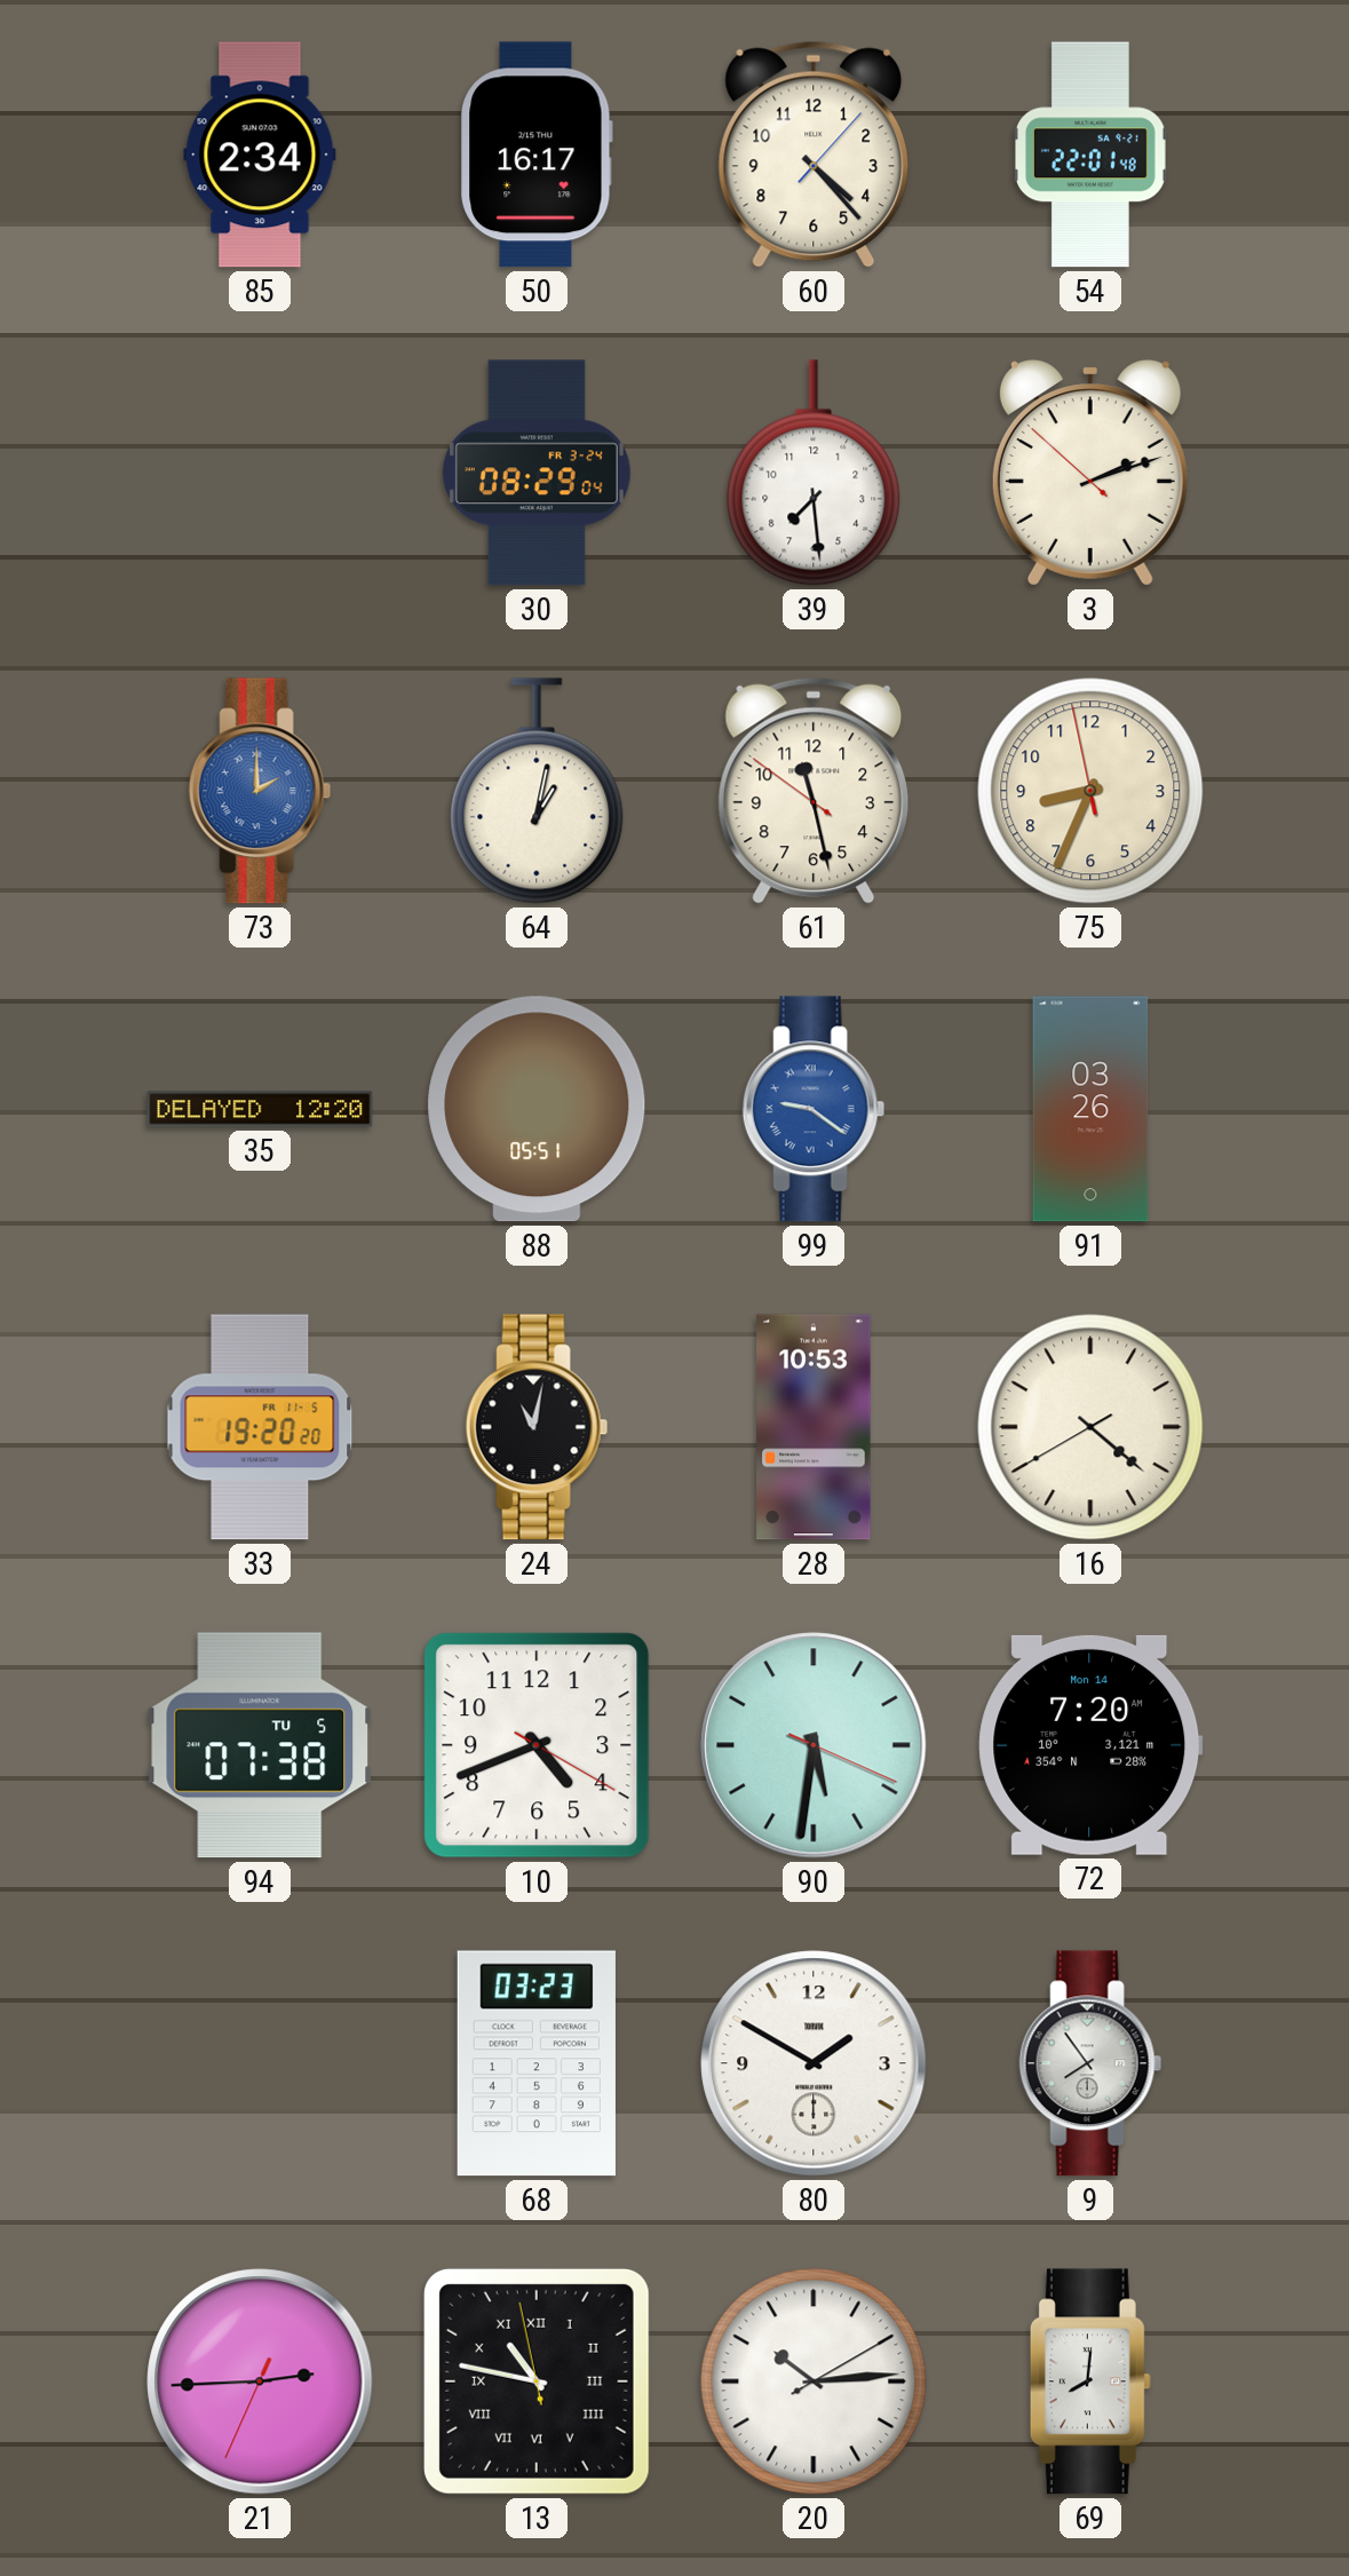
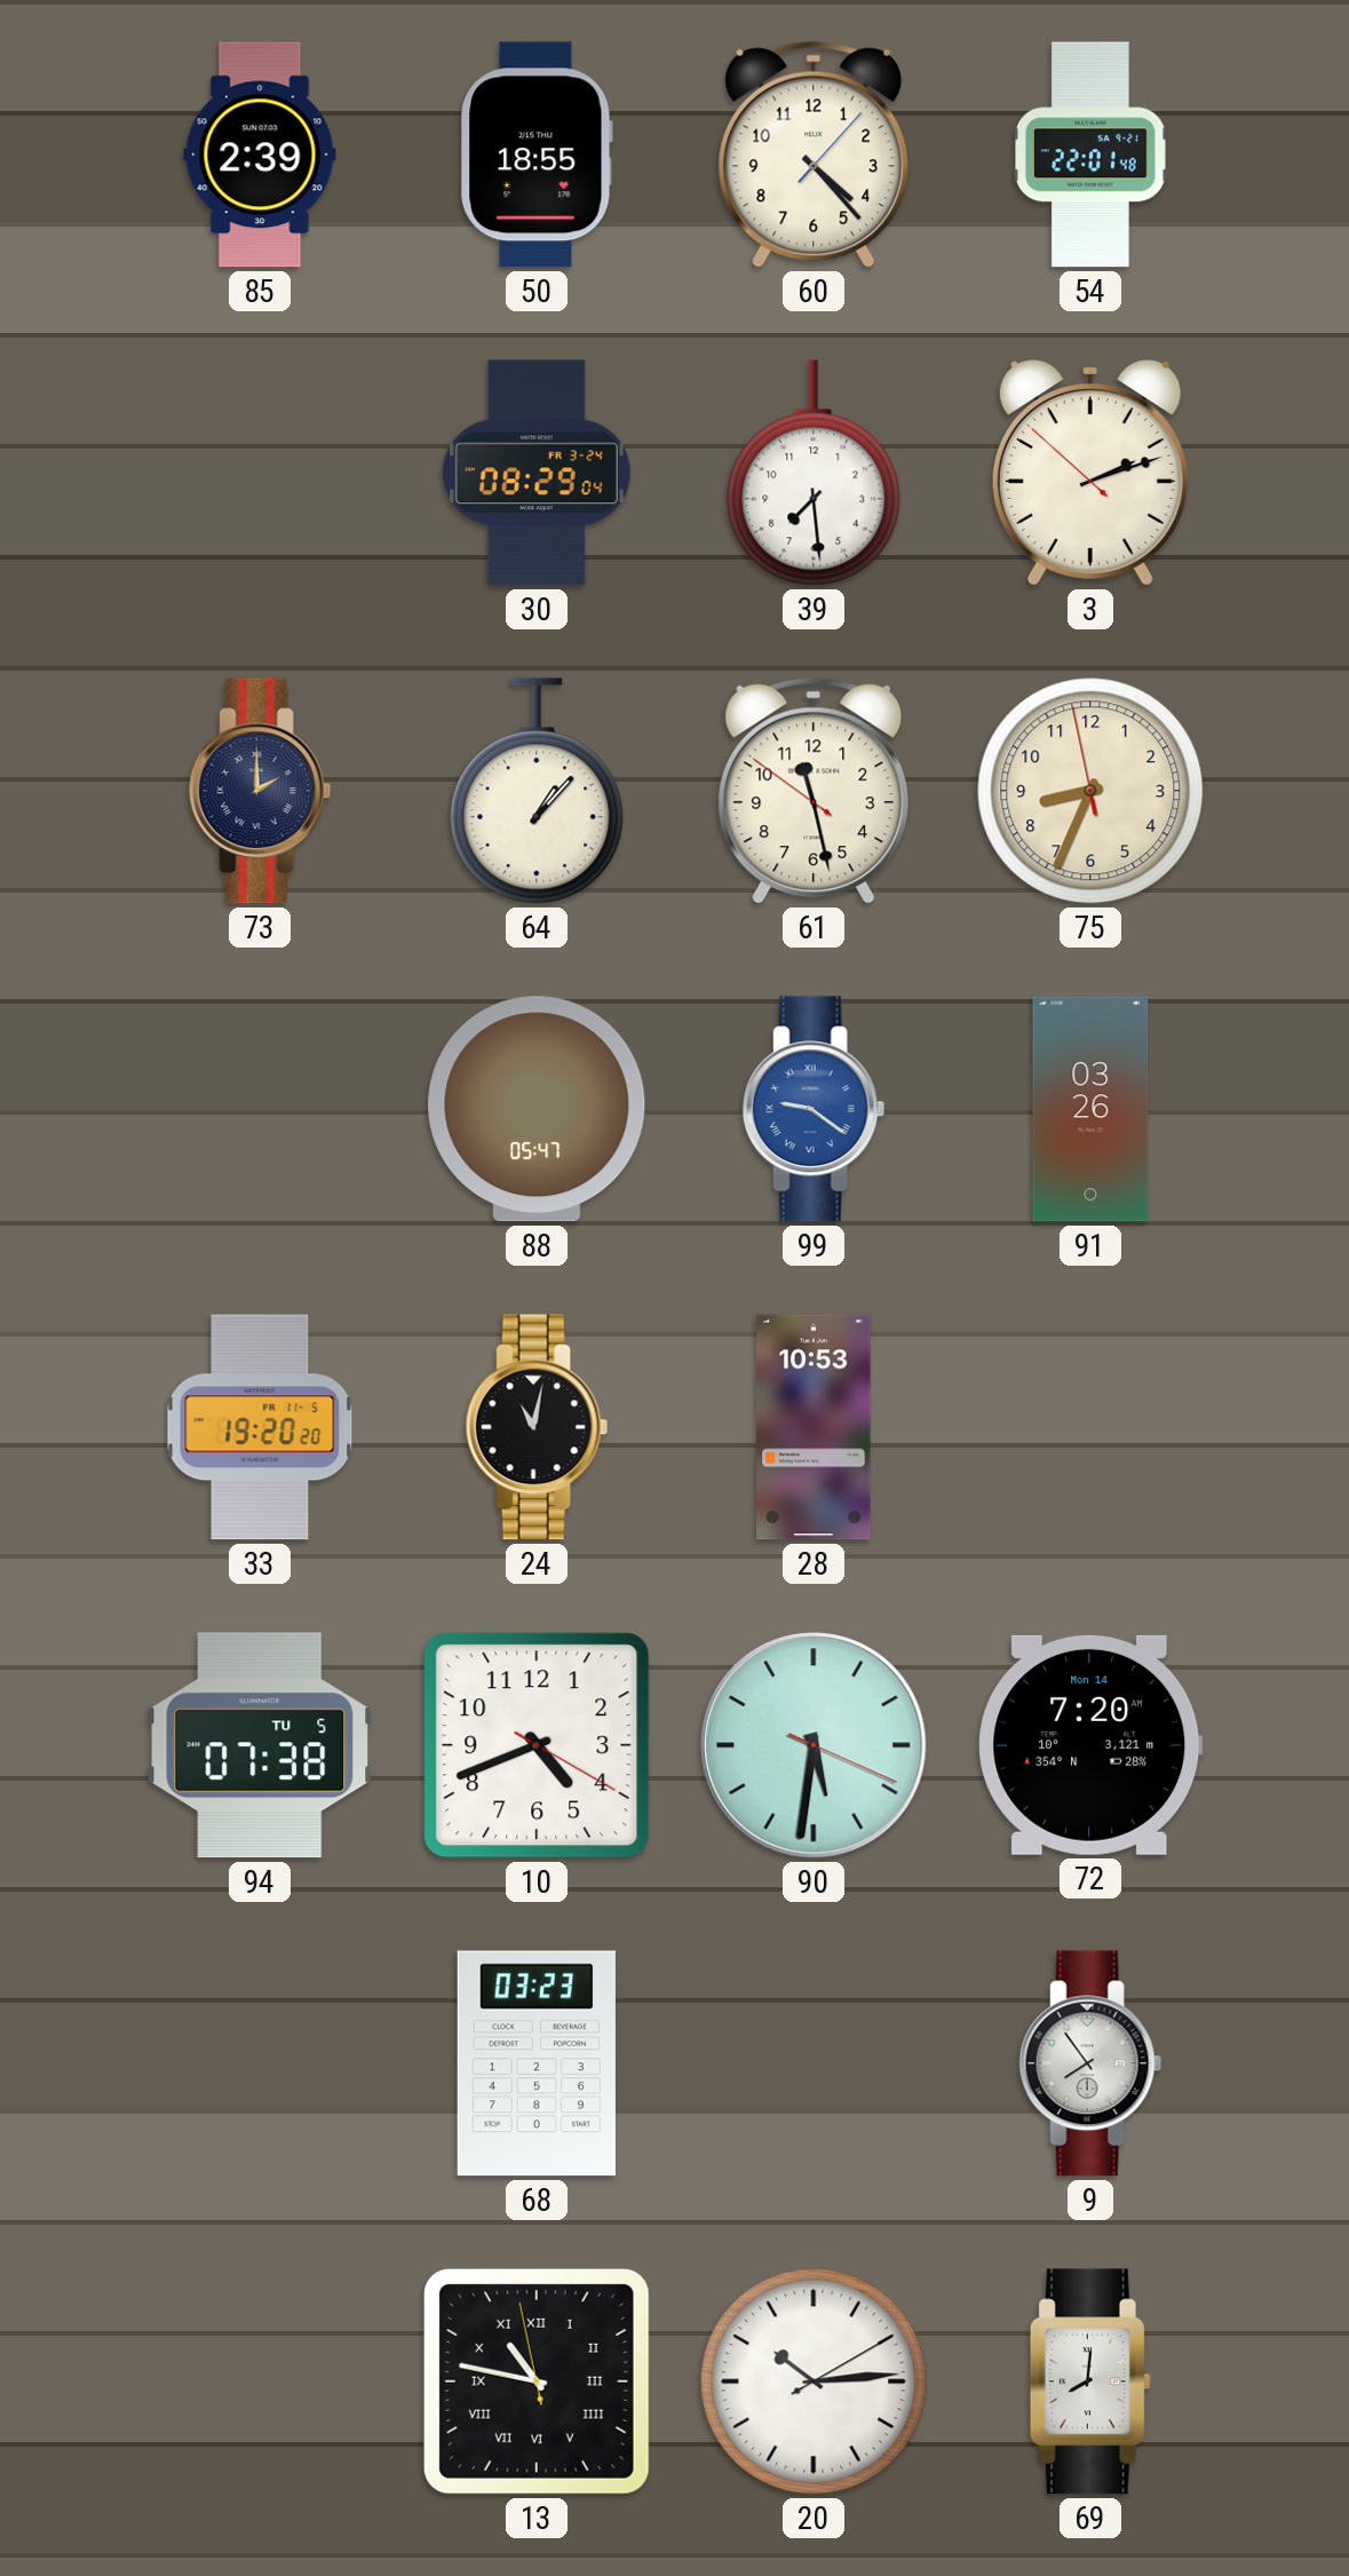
85: 2:34 -> 2:39 (260, 154)
50: 16:17 -> 18:55 (537, 154)
73 dial: blue -> navy (260, 791)
64: 1:02 -> 1:07 (537, 791)
35: 12:20 -> none (260, 1109)
88: 05:51 -> 05:47 (537, 1109)
16: 4:21 -> none (1090, 1427)
80: 1:50 -> none (814, 2063)
21: 2:44 -> none (260, 2381)
